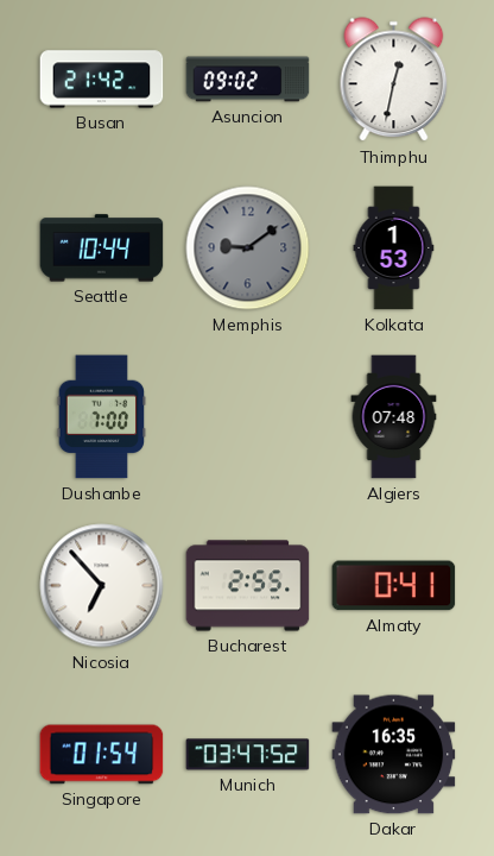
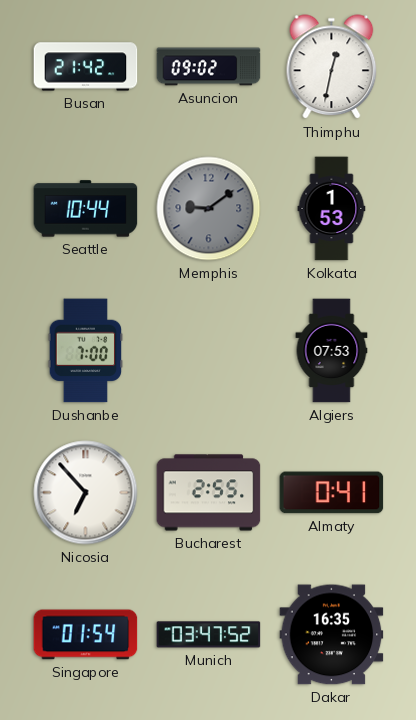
Algiers: 07:48 -> 07:53 (332, 351)
